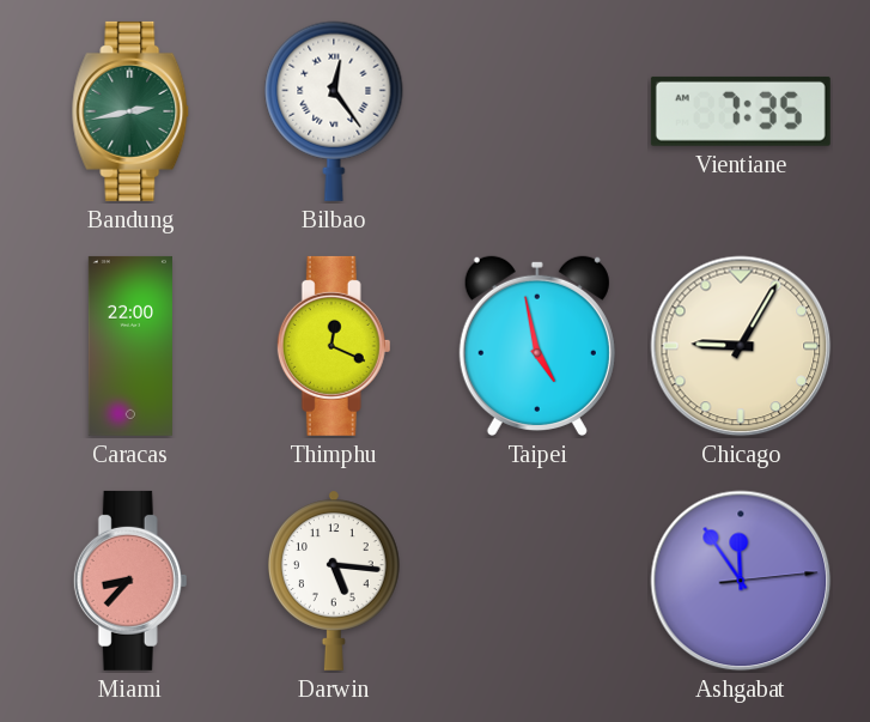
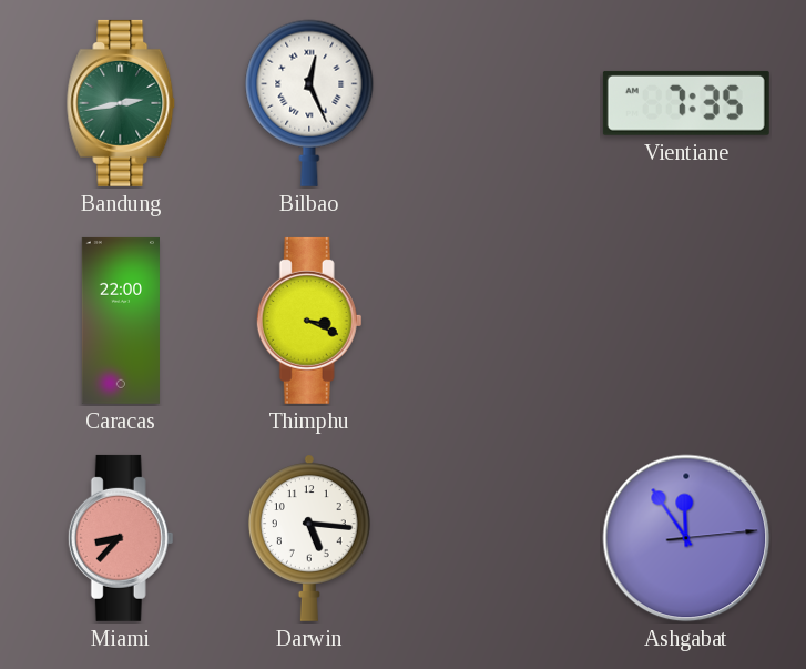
Bilbao: 12:24 -> 12:26 (309, 103)
Thimphu: 12:19 -> 3:19 (309, 321)
Taipei: 4:58 -> none (537, 346)
Chicago: 9:05 -> none (741, 346)
